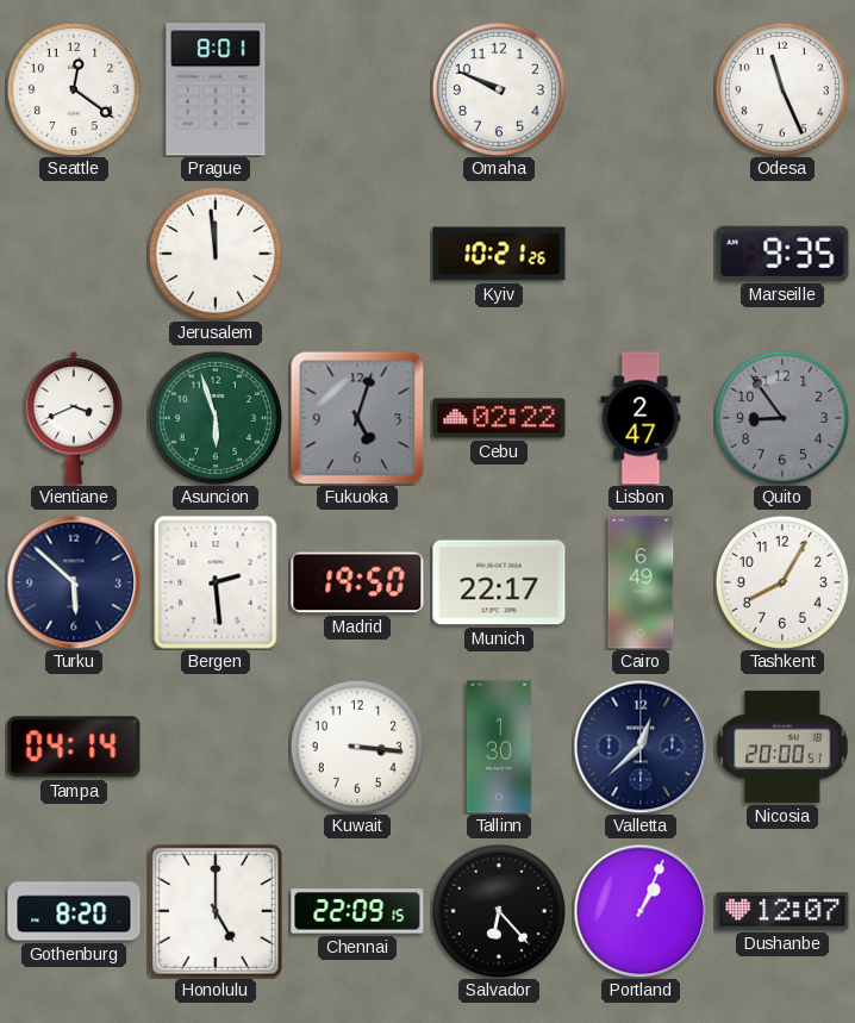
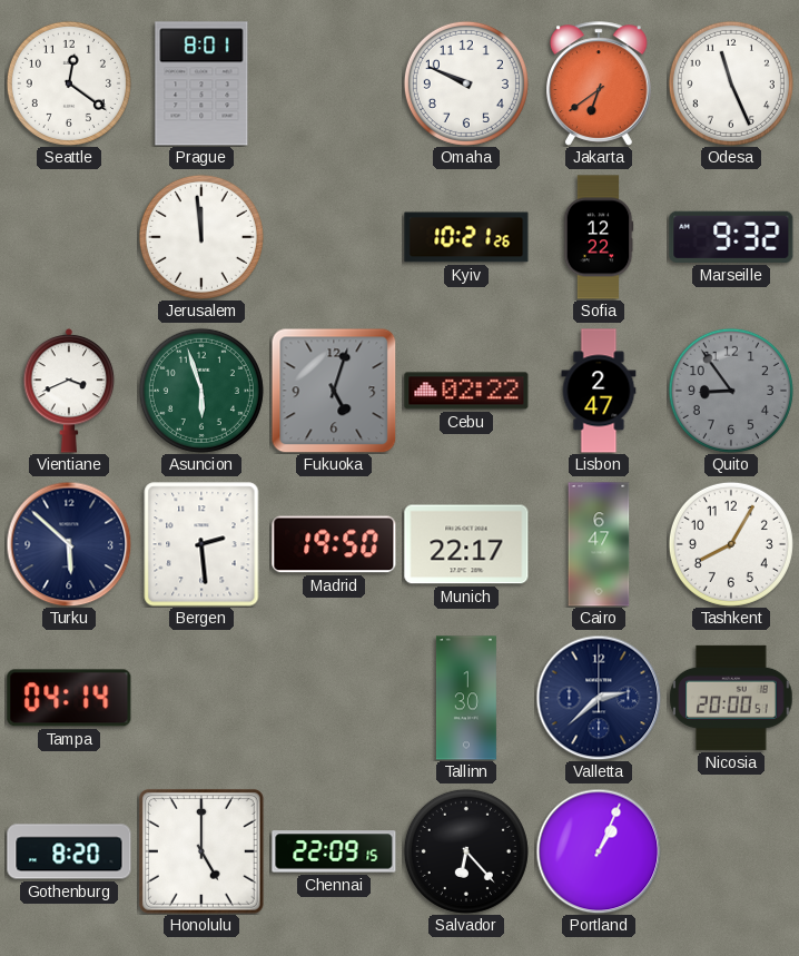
Jakarta: none -> 6:39 (600, 83)
Sofia: none -> 12:22 (599, 237)
Marseille: 9:35 -> 9:32 (731, 237)
Cairo: 6:49 -> 6:47 (599, 544)
Kuwait: 3:16 -> none (357, 747)
Valletta: 12:38 -> 2:38 (599, 698)
Dushanbe: 12:07 -> none (782, 911)
